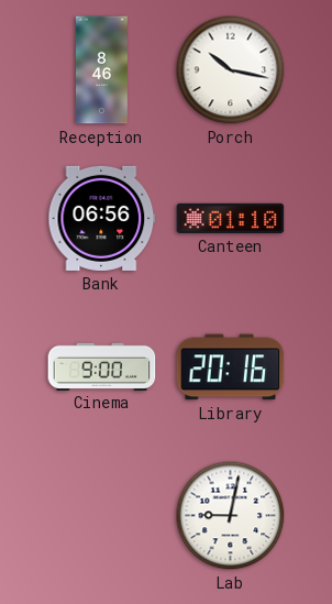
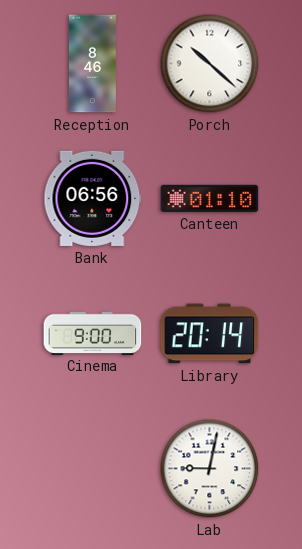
Porch: 10:17 -> 10:22 (210, 64)
Library: 20:16 -> 20:14 (210, 334)
